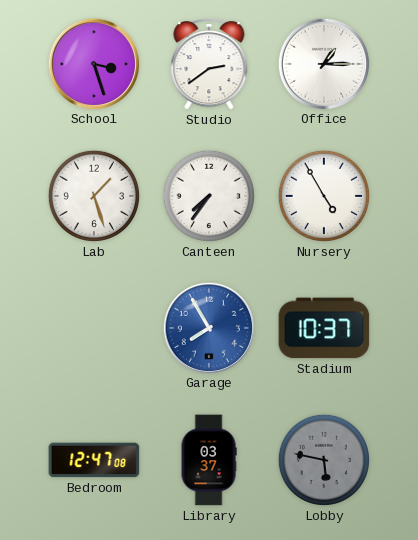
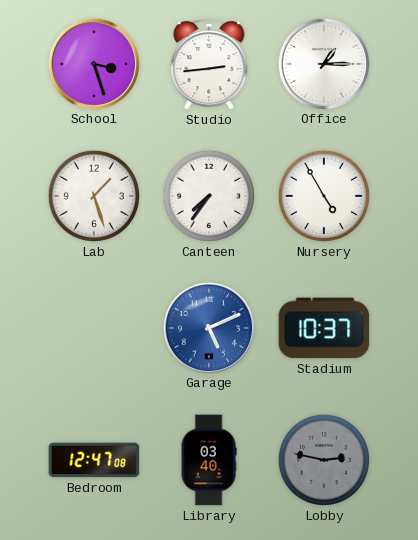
Studio: 2:39 -> 2:44 (209, 64)
Garage: 7:55 -> 5:11 (208, 327)
Library: 03:37 -> 03:40 (209, 460)
Lobby: 5:47 -> 2:47 (324, 460)
